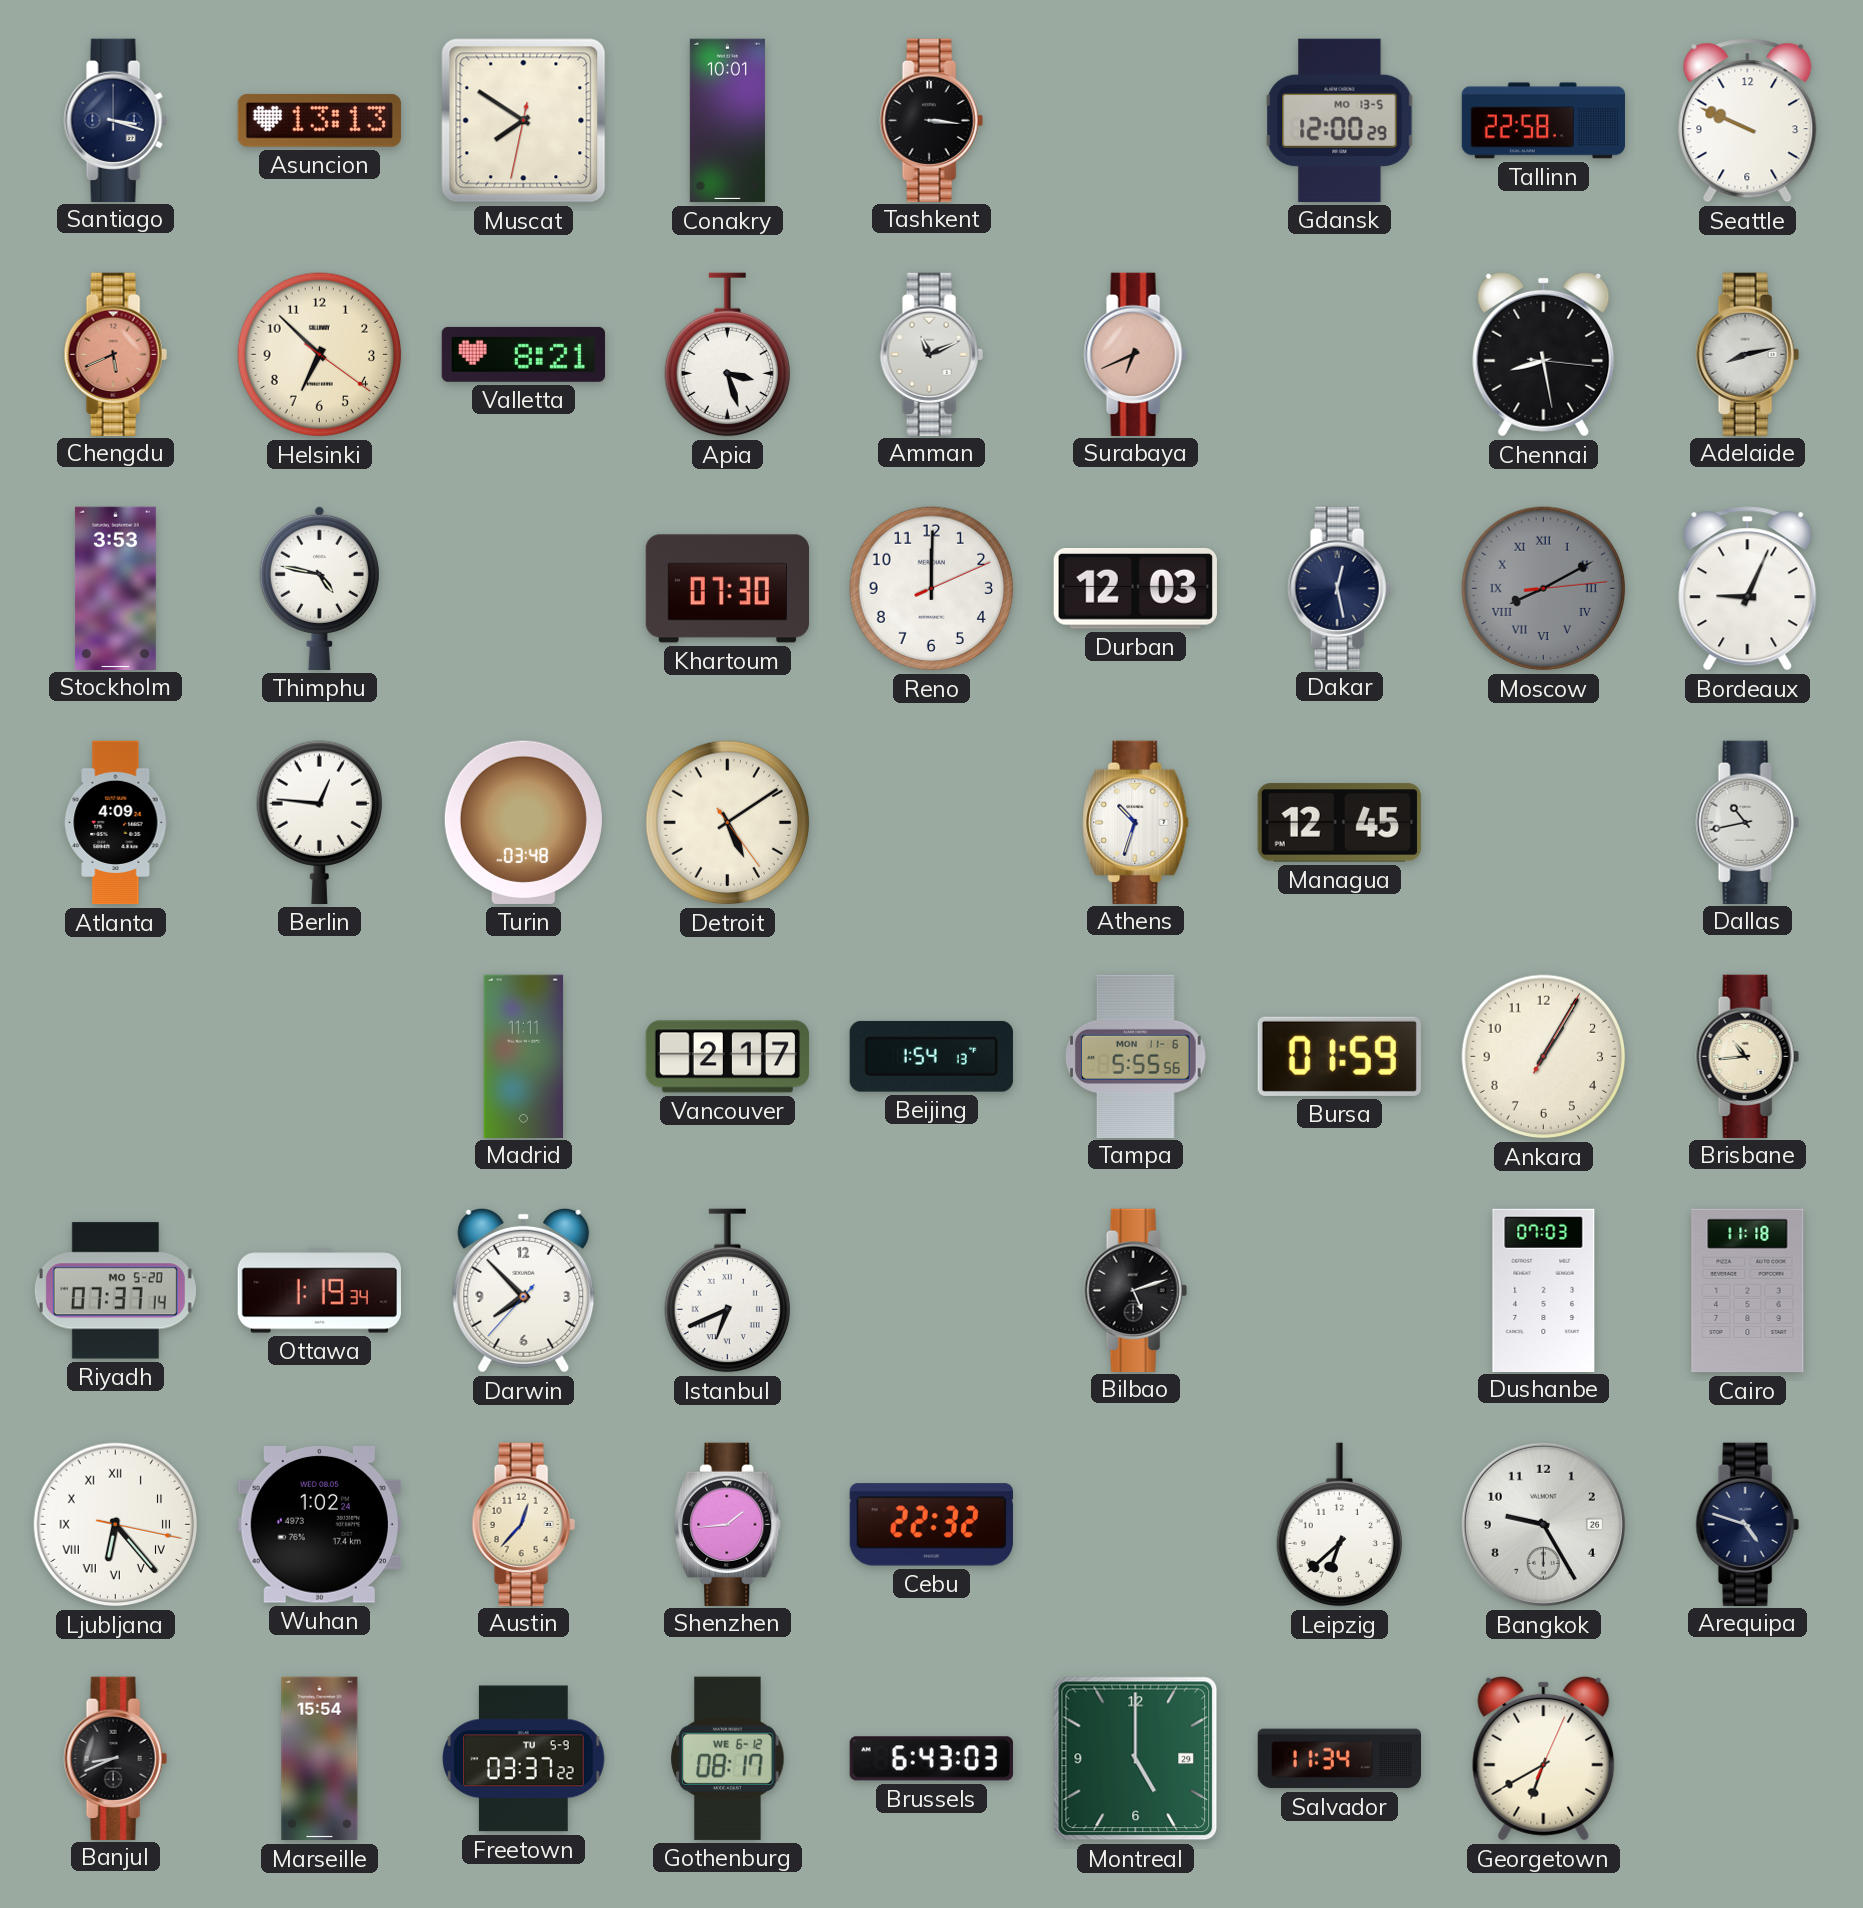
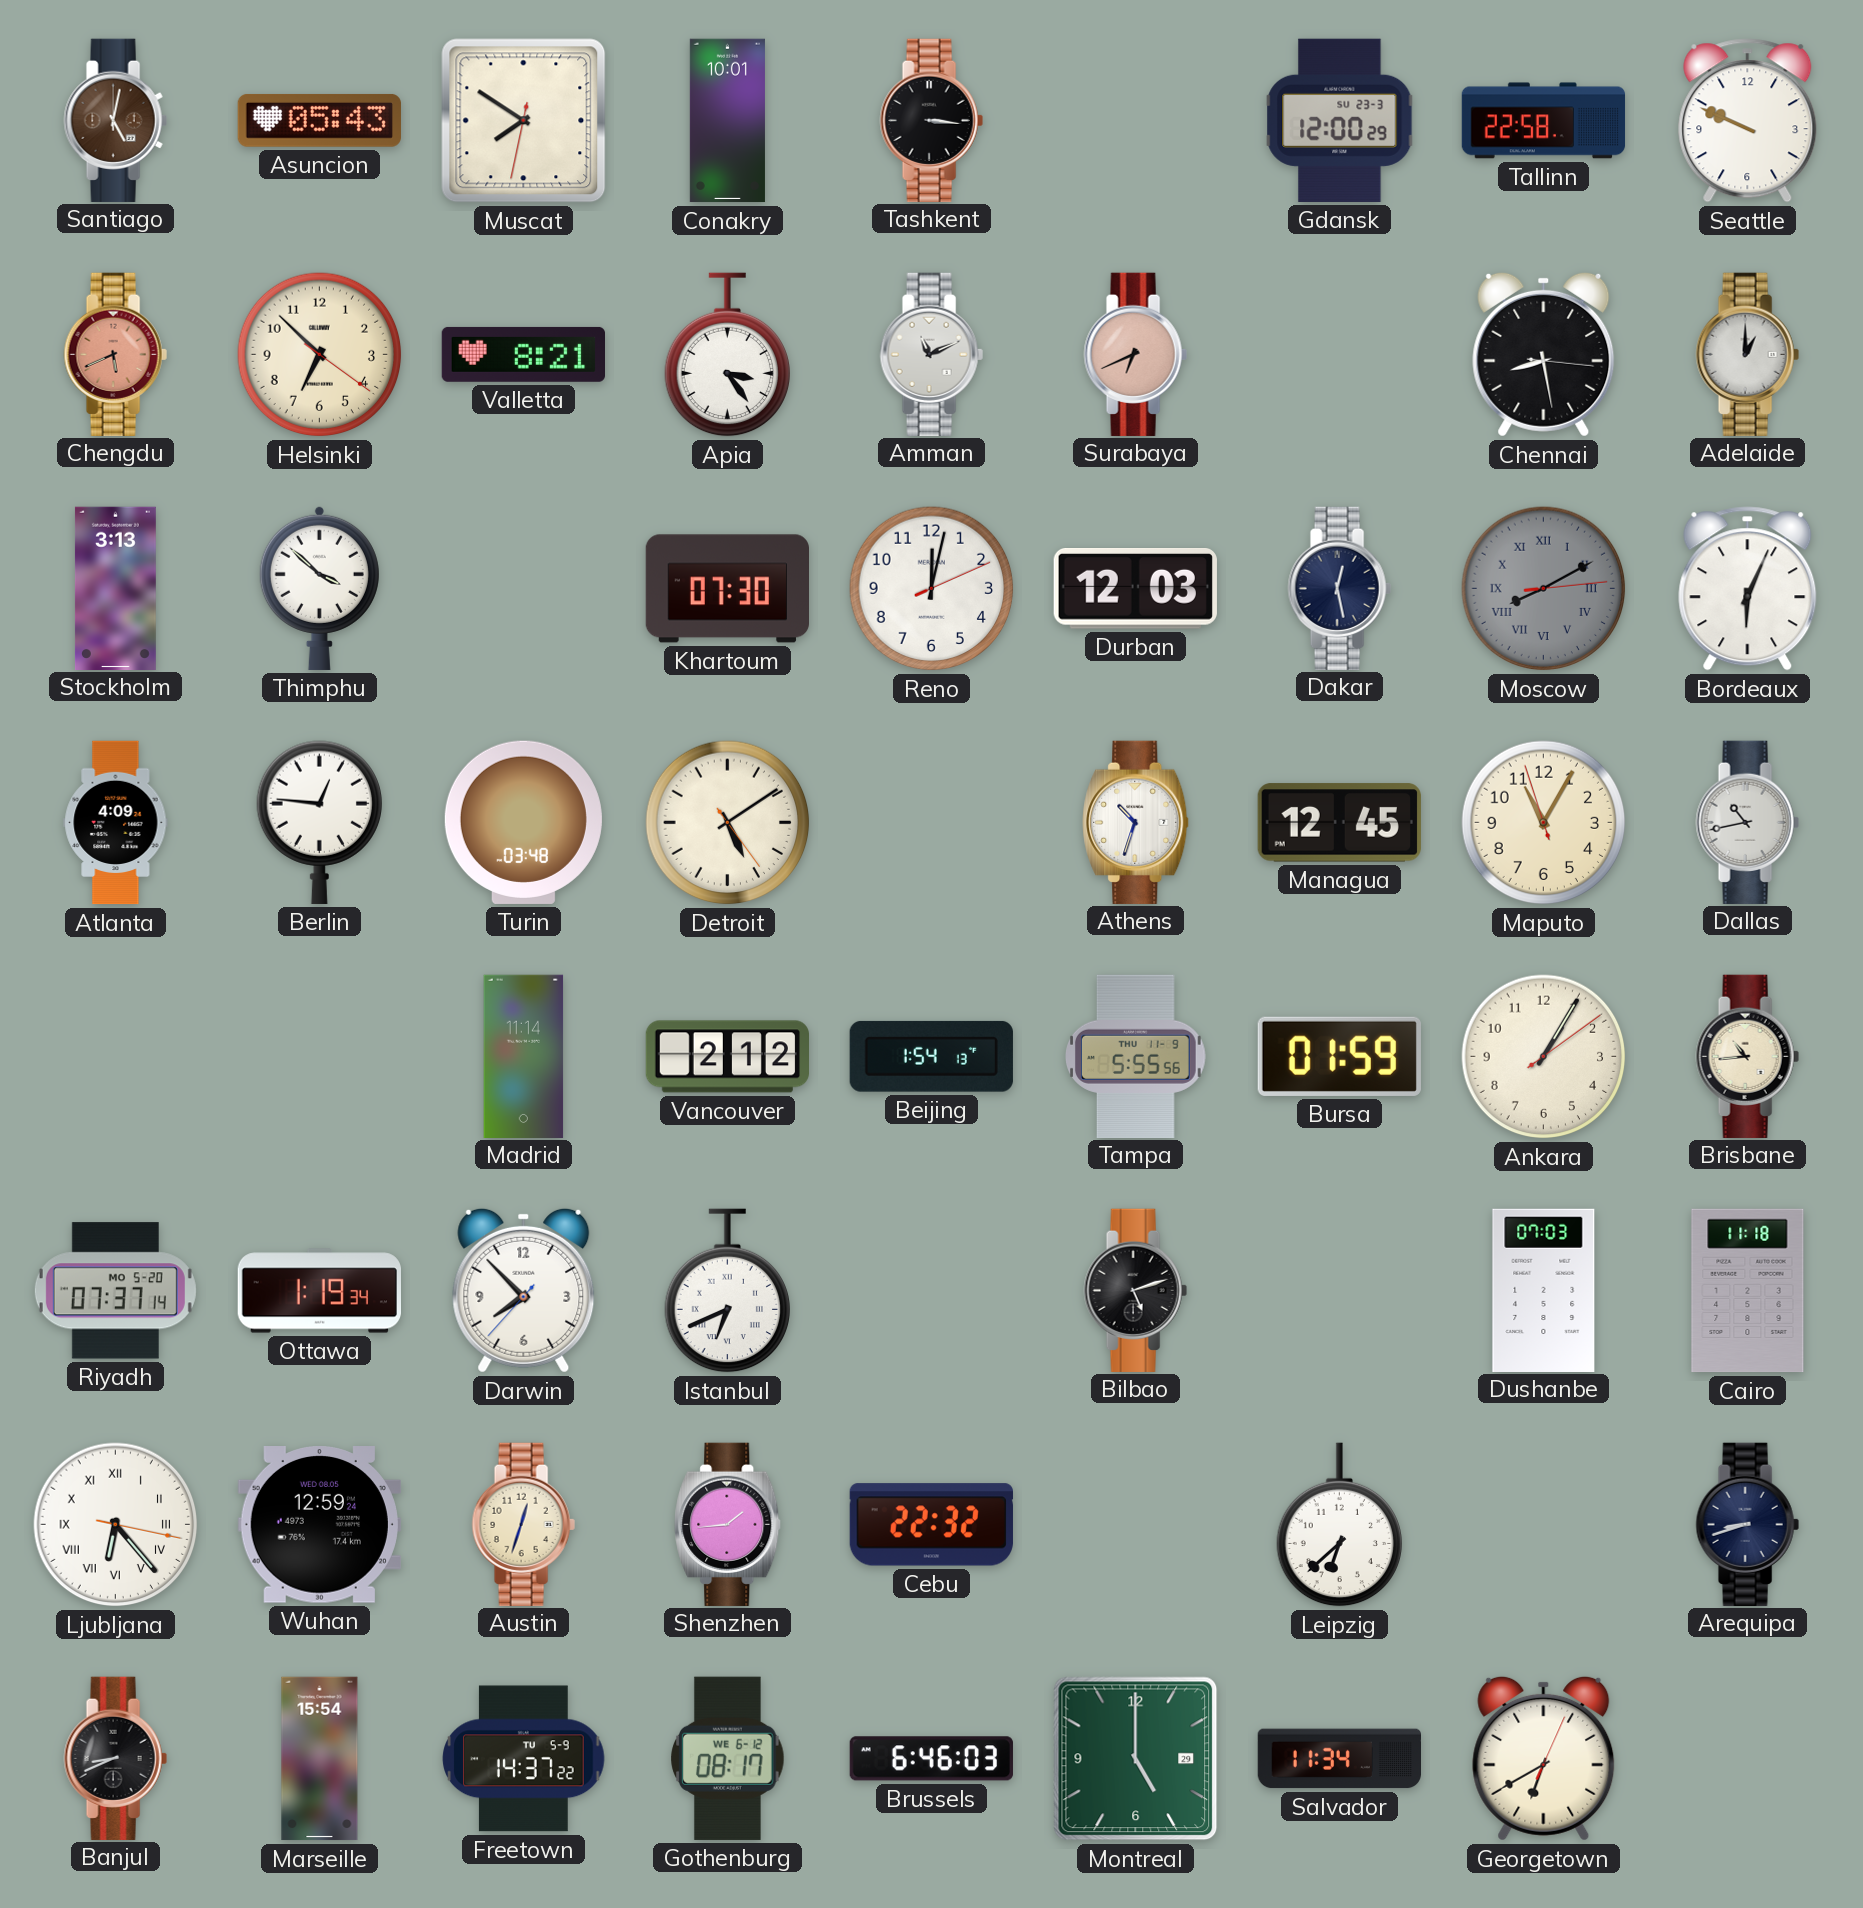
Santiago: 3:18 -> 5:02 (115, 120)
Santiago dial: navy -> brown (115, 120)
Asuncion: 13:13 -> 05:43 (319, 121)
Gdansk date: MO 13-5 -> SU 23-3 (1340, 120)
Apia: 3:27 -> 3:24 (727, 355)
Adelaide: 8:13 -> 1:00 (1747, 354)
Stockholm: 3:53 -> 3:13 (115, 588)
Thimphu: 4:47 -> 3:52 (319, 588)
Reno: 12:00 -> 12:02 (932, 589)
Bordeaux: 9:04 -> 6:04 (1748, 589)
Maputo: none -> 11:04 (1544, 823)
Madrid: 11:11 -> 11:14 (524, 1056)
Vancouver: 2:17 -> 2:12 (727, 1057)
Tampa date: MON 11-6 -> THU 11-9 (1136, 1056)
Ankara: 1:05:05 -> 1:05:09 (1544, 1057)
Wuhan: 1:02 -> 12:59 (319, 1525)
Austin: 12:37 -> 12:33 (523, 1524)
Bangkok: 9:25 -> none (1543, 1524)
Arequipa: 4:48 -> 8:42 (1747, 1524)
Freetown: 03:37 -> 14:37 (524, 1759)
Brussels: 6:43 -> 6:46 (931, 1759)
